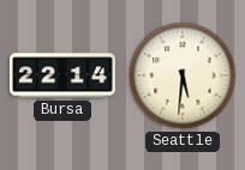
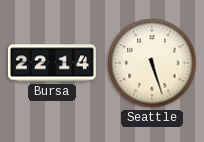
Seattle: 5:31 -> 5:27 (152, 63)
